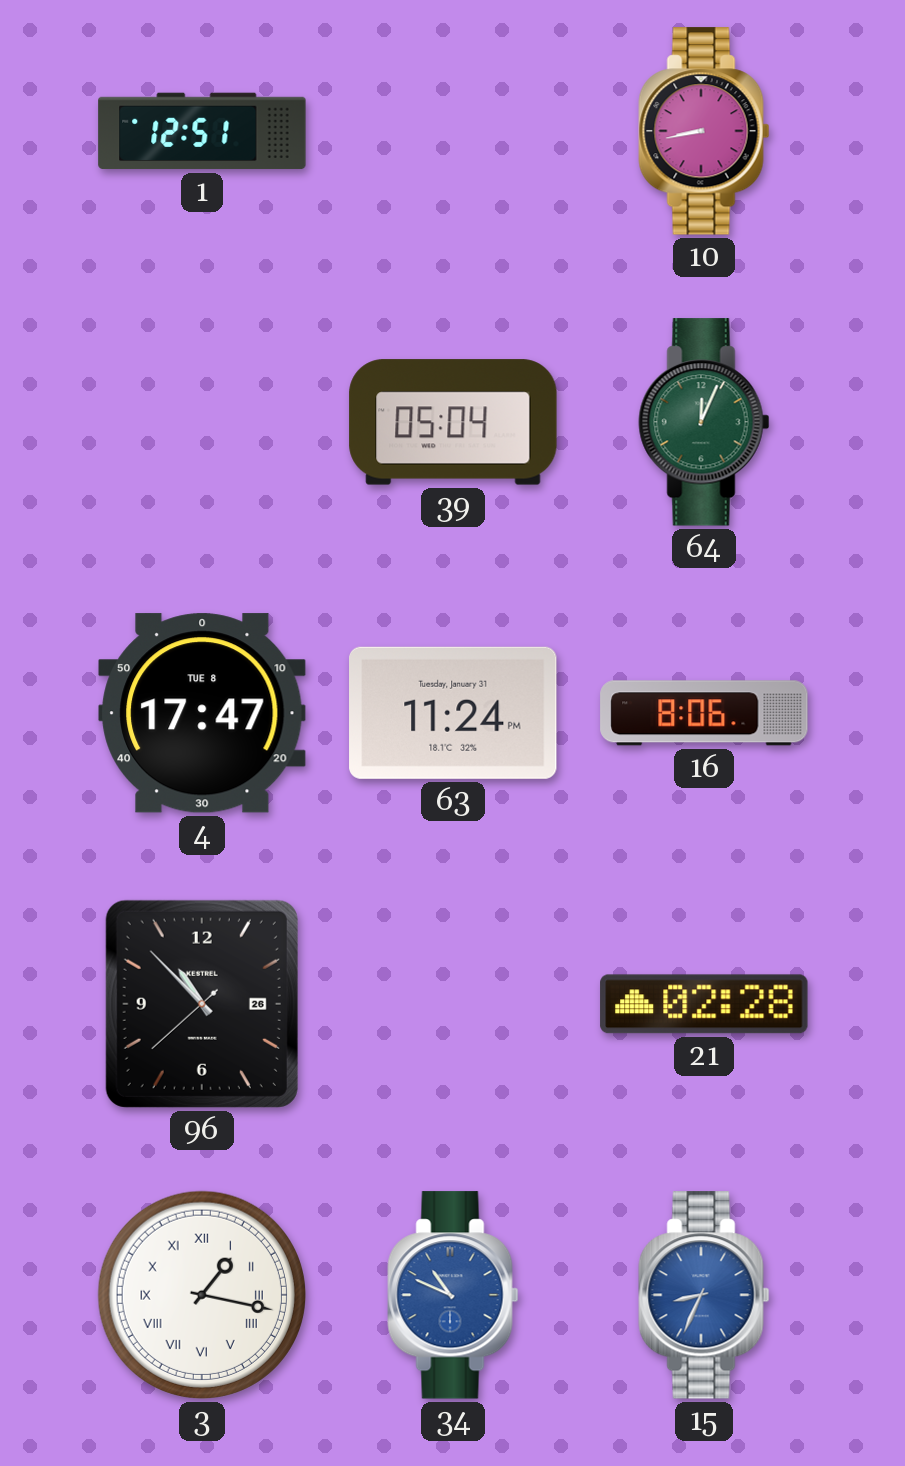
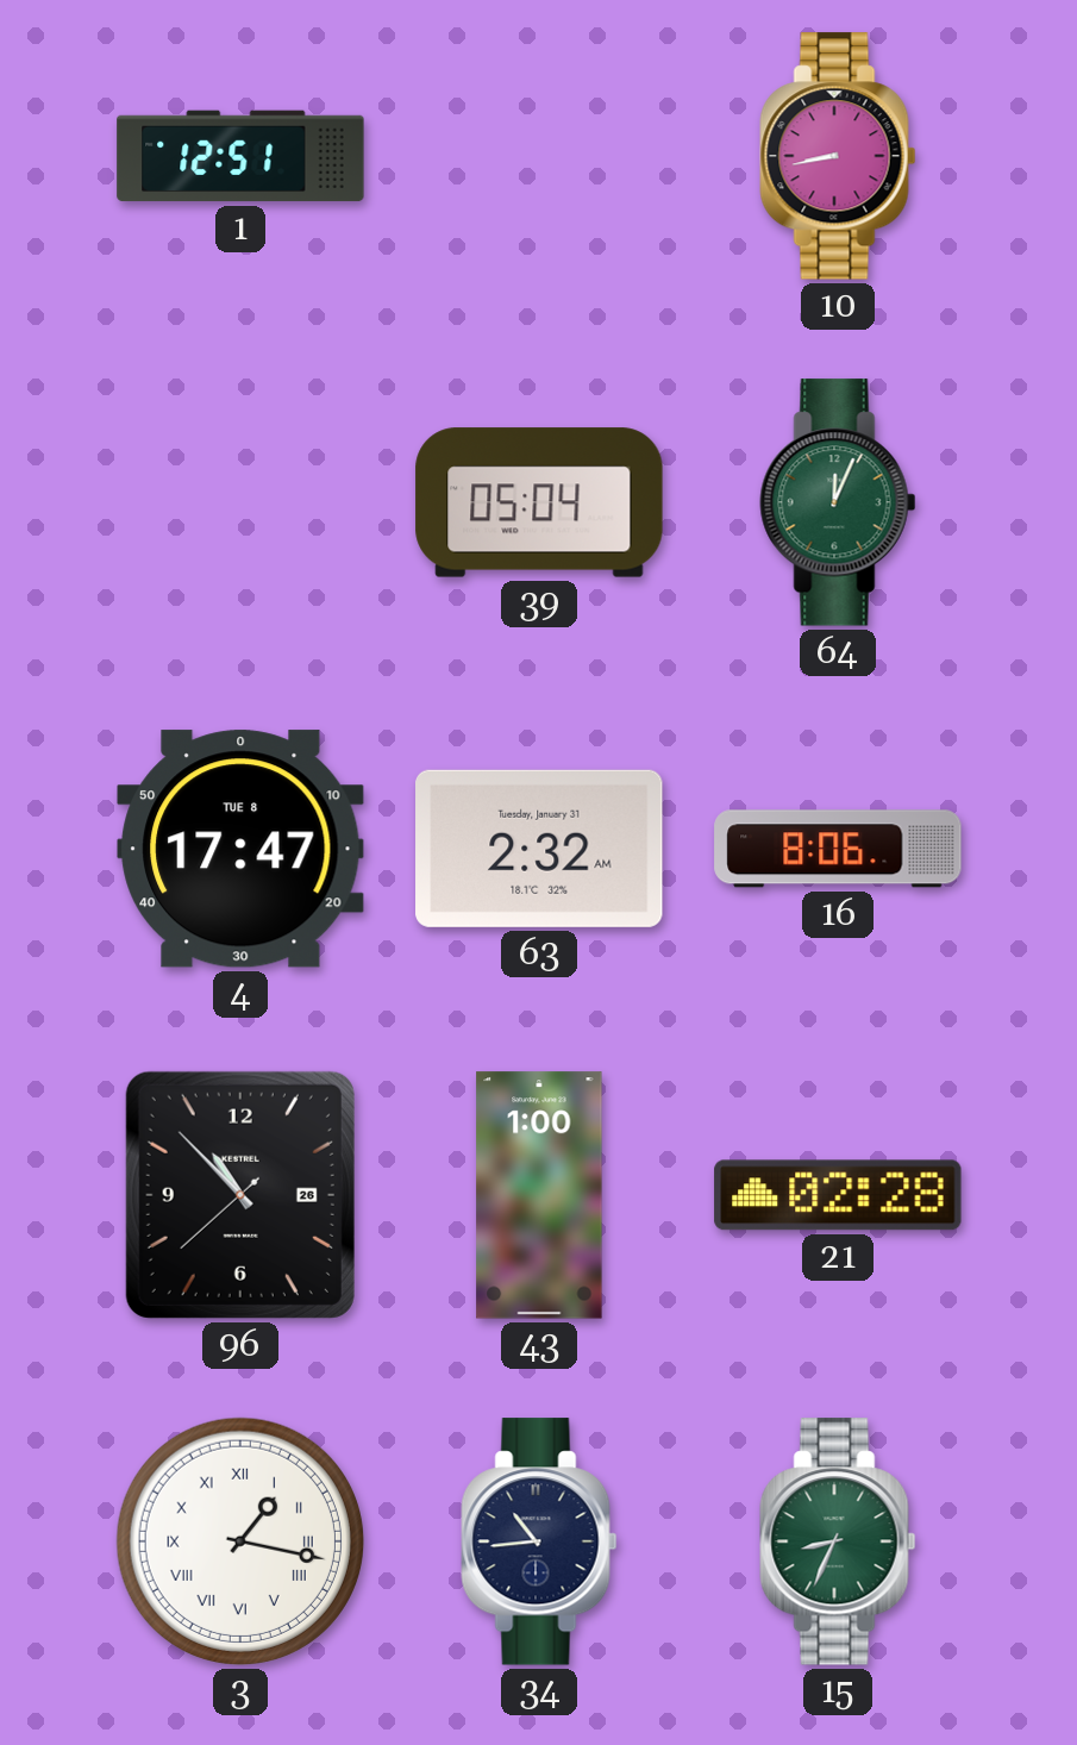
63: 11:24 -> 2:32 (539, 849)
43: none -> 1:00 (539, 1195)
34: 10:49 -> 10:44 (539, 1541)
34 dial: blue -> navy (539, 1541)
15 dial: blue -> green (838, 1541)
